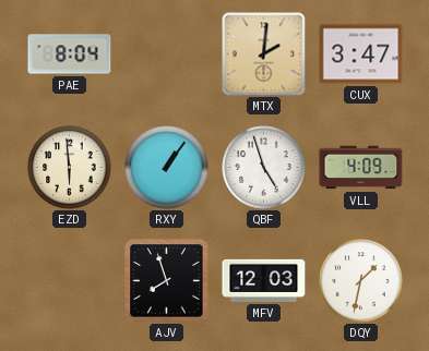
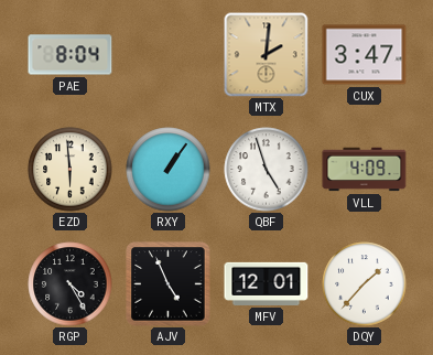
RGP: none -> 4:25 (71, 284)
AJV: 7:57 -> 4:56 (169, 284)
MFV: 12:03 -> 12:01 (267, 283)
DQY: 1:32 -> 1:37 (365, 284)
